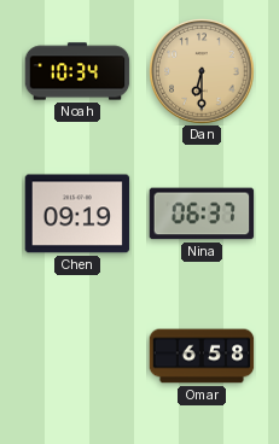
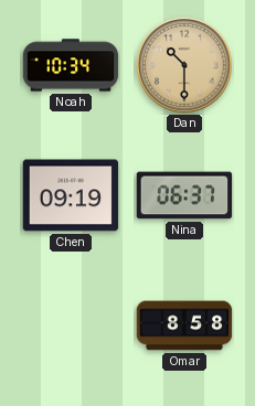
Dan: 6:30 -> 10:30 (184, 65)
Omar: 6:58 -> 8:58 (184, 325)
